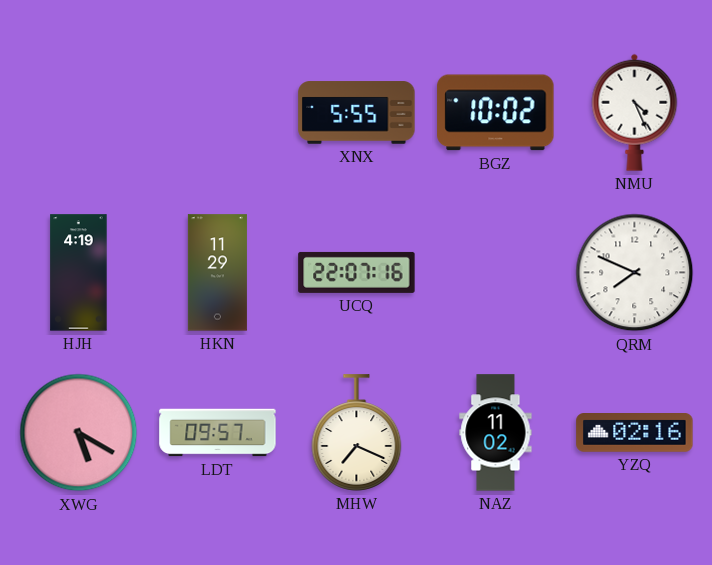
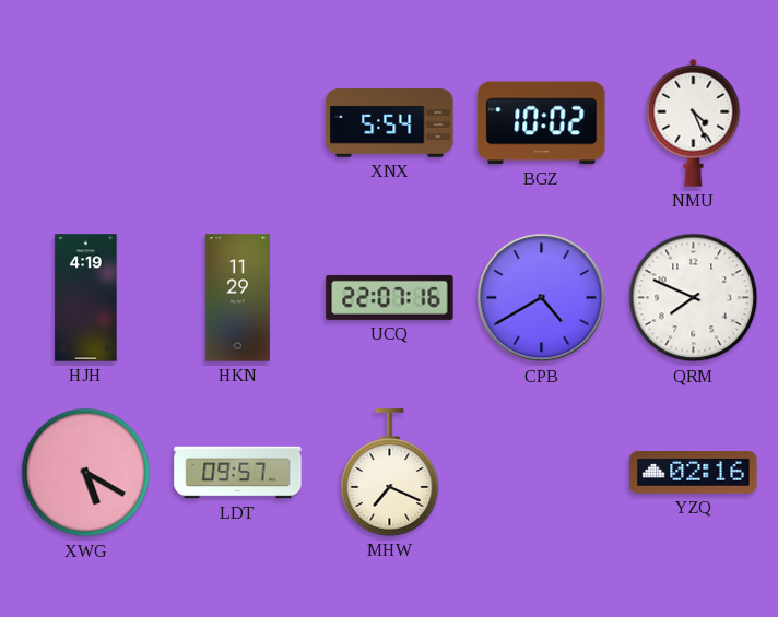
XNX: 5:55 -> 5:54 (390, 123)
CPB: none -> 4:40 (542, 298)
NAZ: 11:02 -> none (496, 433)
